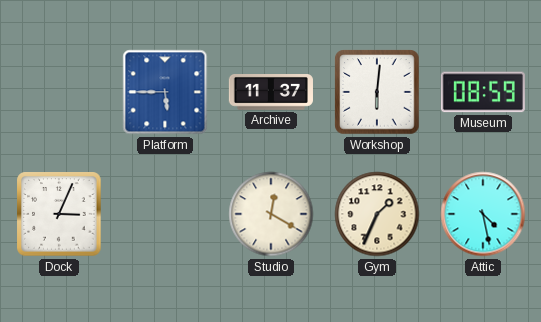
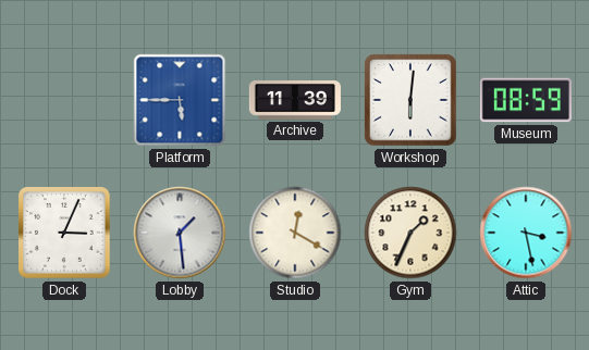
Archive: 11:37 -> 11:39 (295, 101)
Lobby: none -> 1:29 (180, 233)
Attic: 4:28 -> 3:28 (526, 233)
